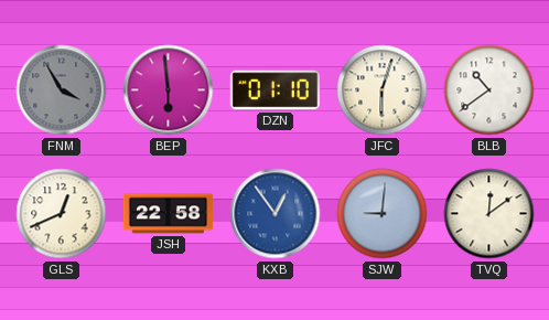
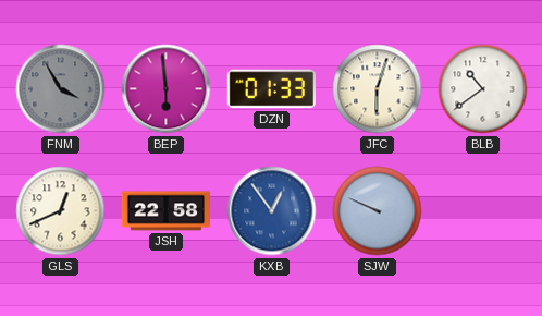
DZN: 01:10 -> 01:33 (271, 89)
SJW: 9:01 -> 9:49 (378, 211)
TVQ: 12:09 -> none (489, 214)
